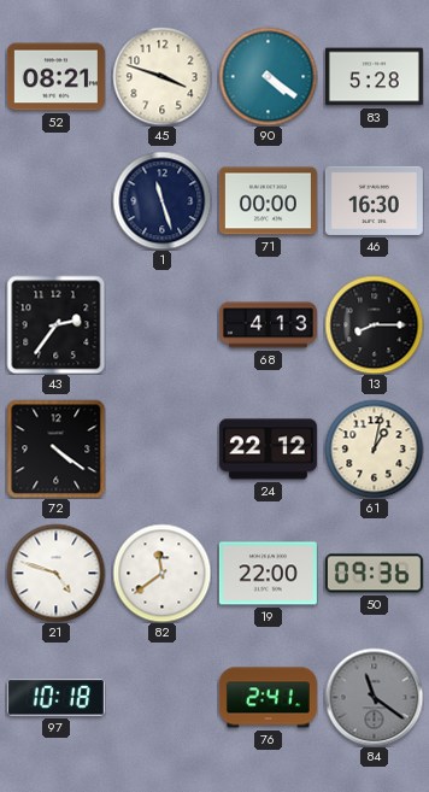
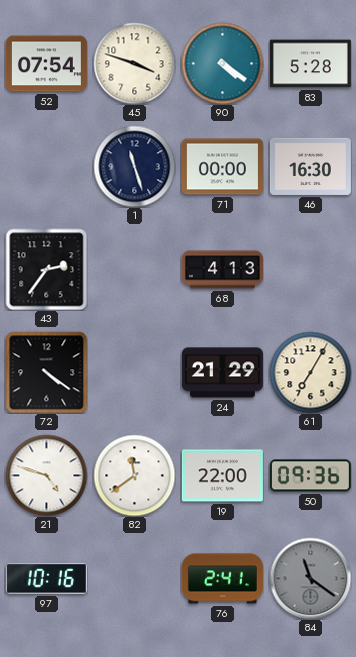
52: 08:21 -> 07:54 (46, 64)
13: 8:15 -> none (374, 324)
24: 22:12 -> 21:29 (222, 373)
61: 1:02 -> 7:05 (310, 372)
97: 10:18 -> 10:16 (46, 579)
